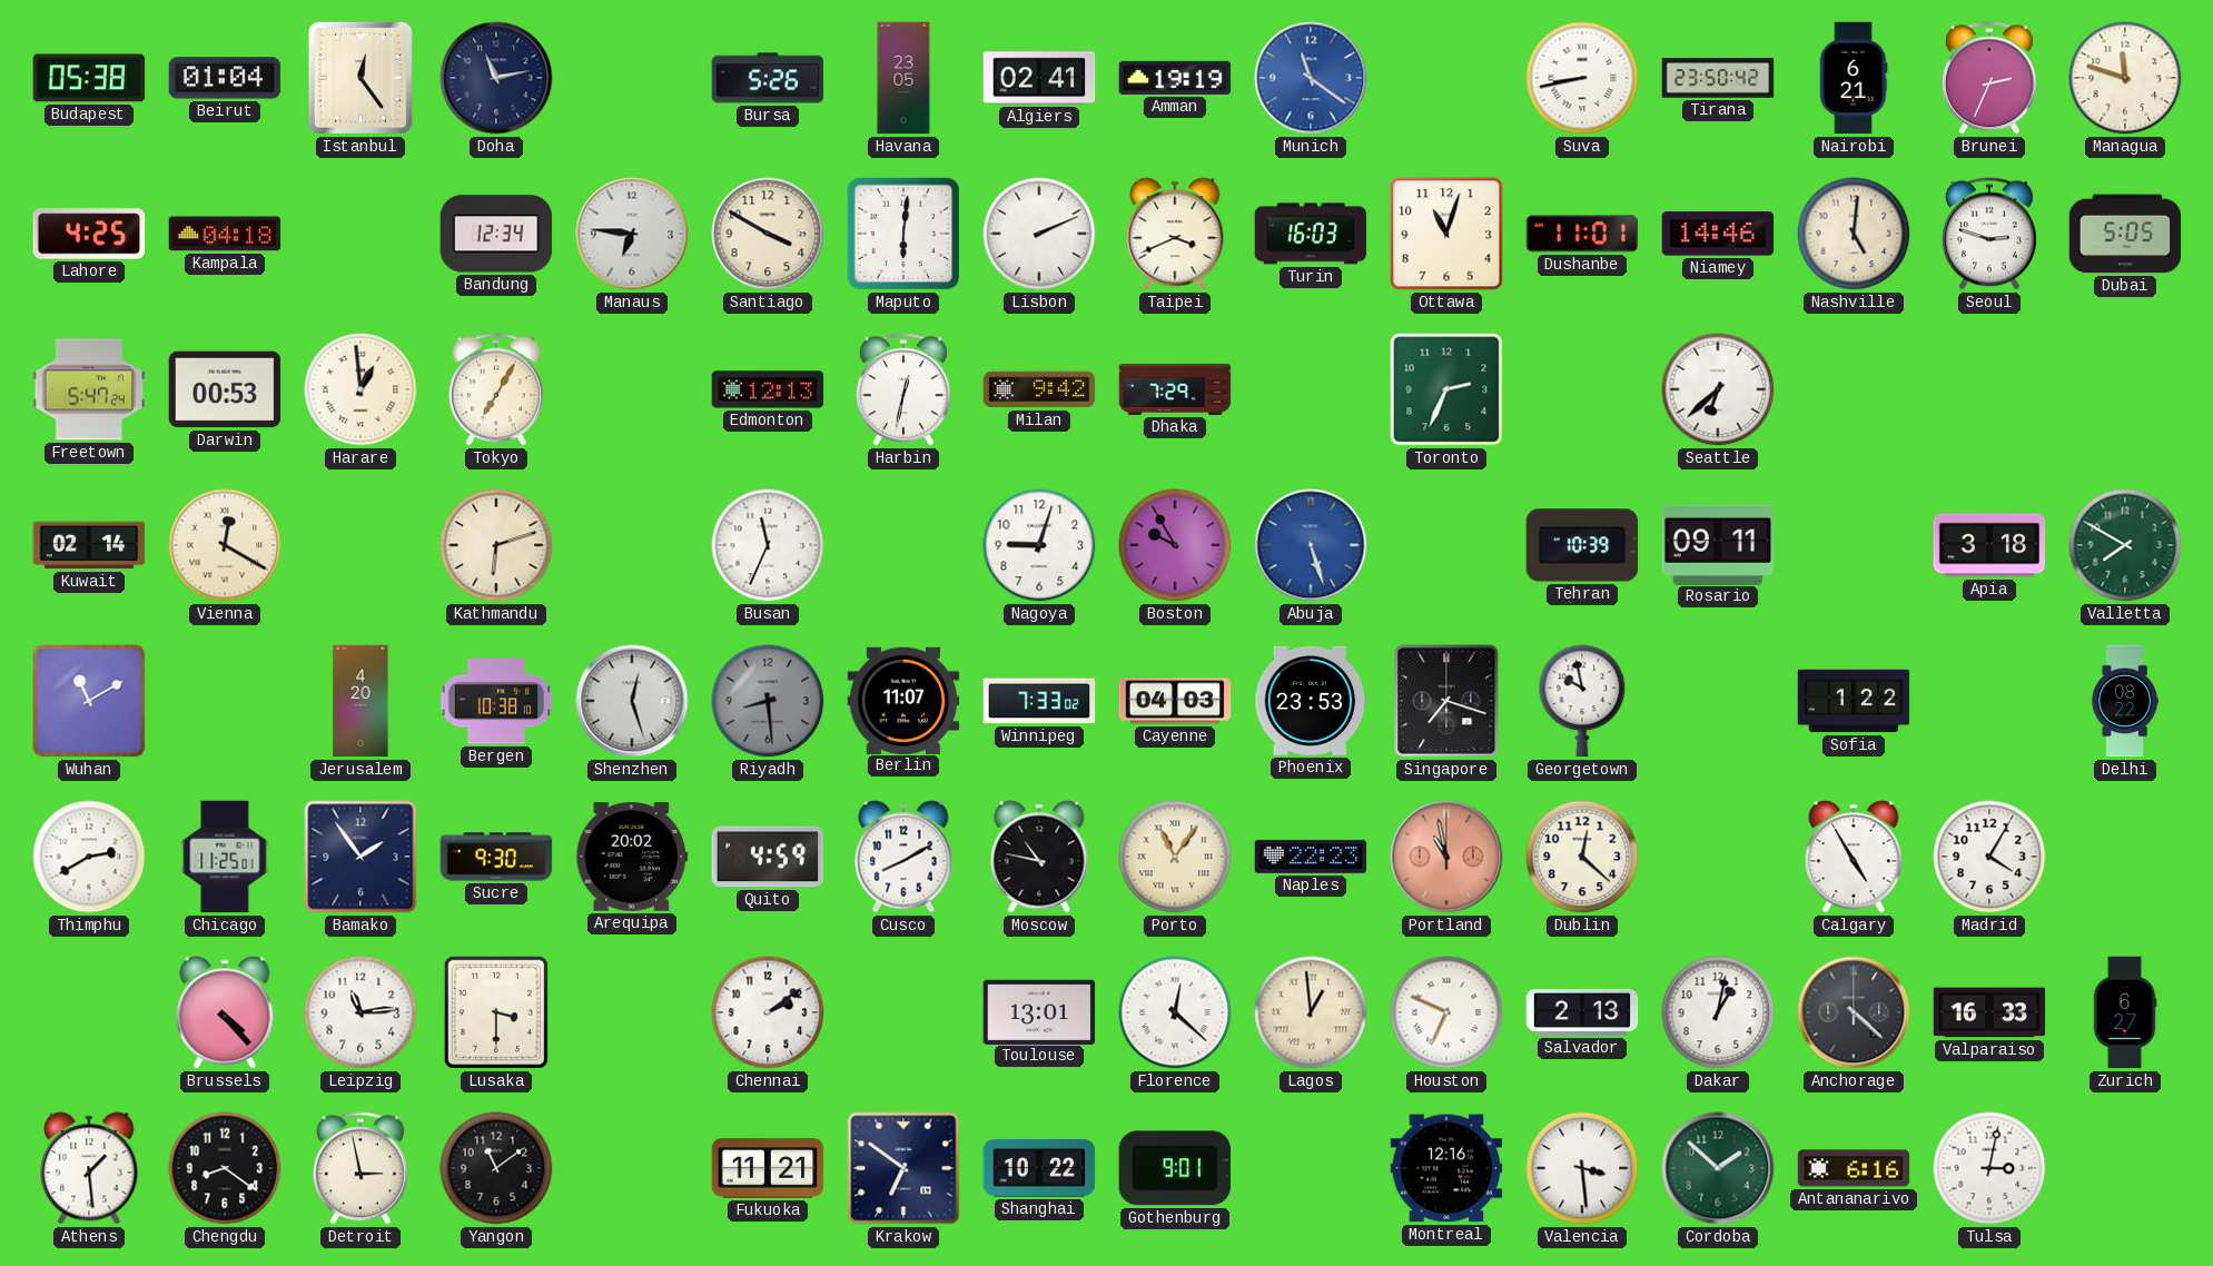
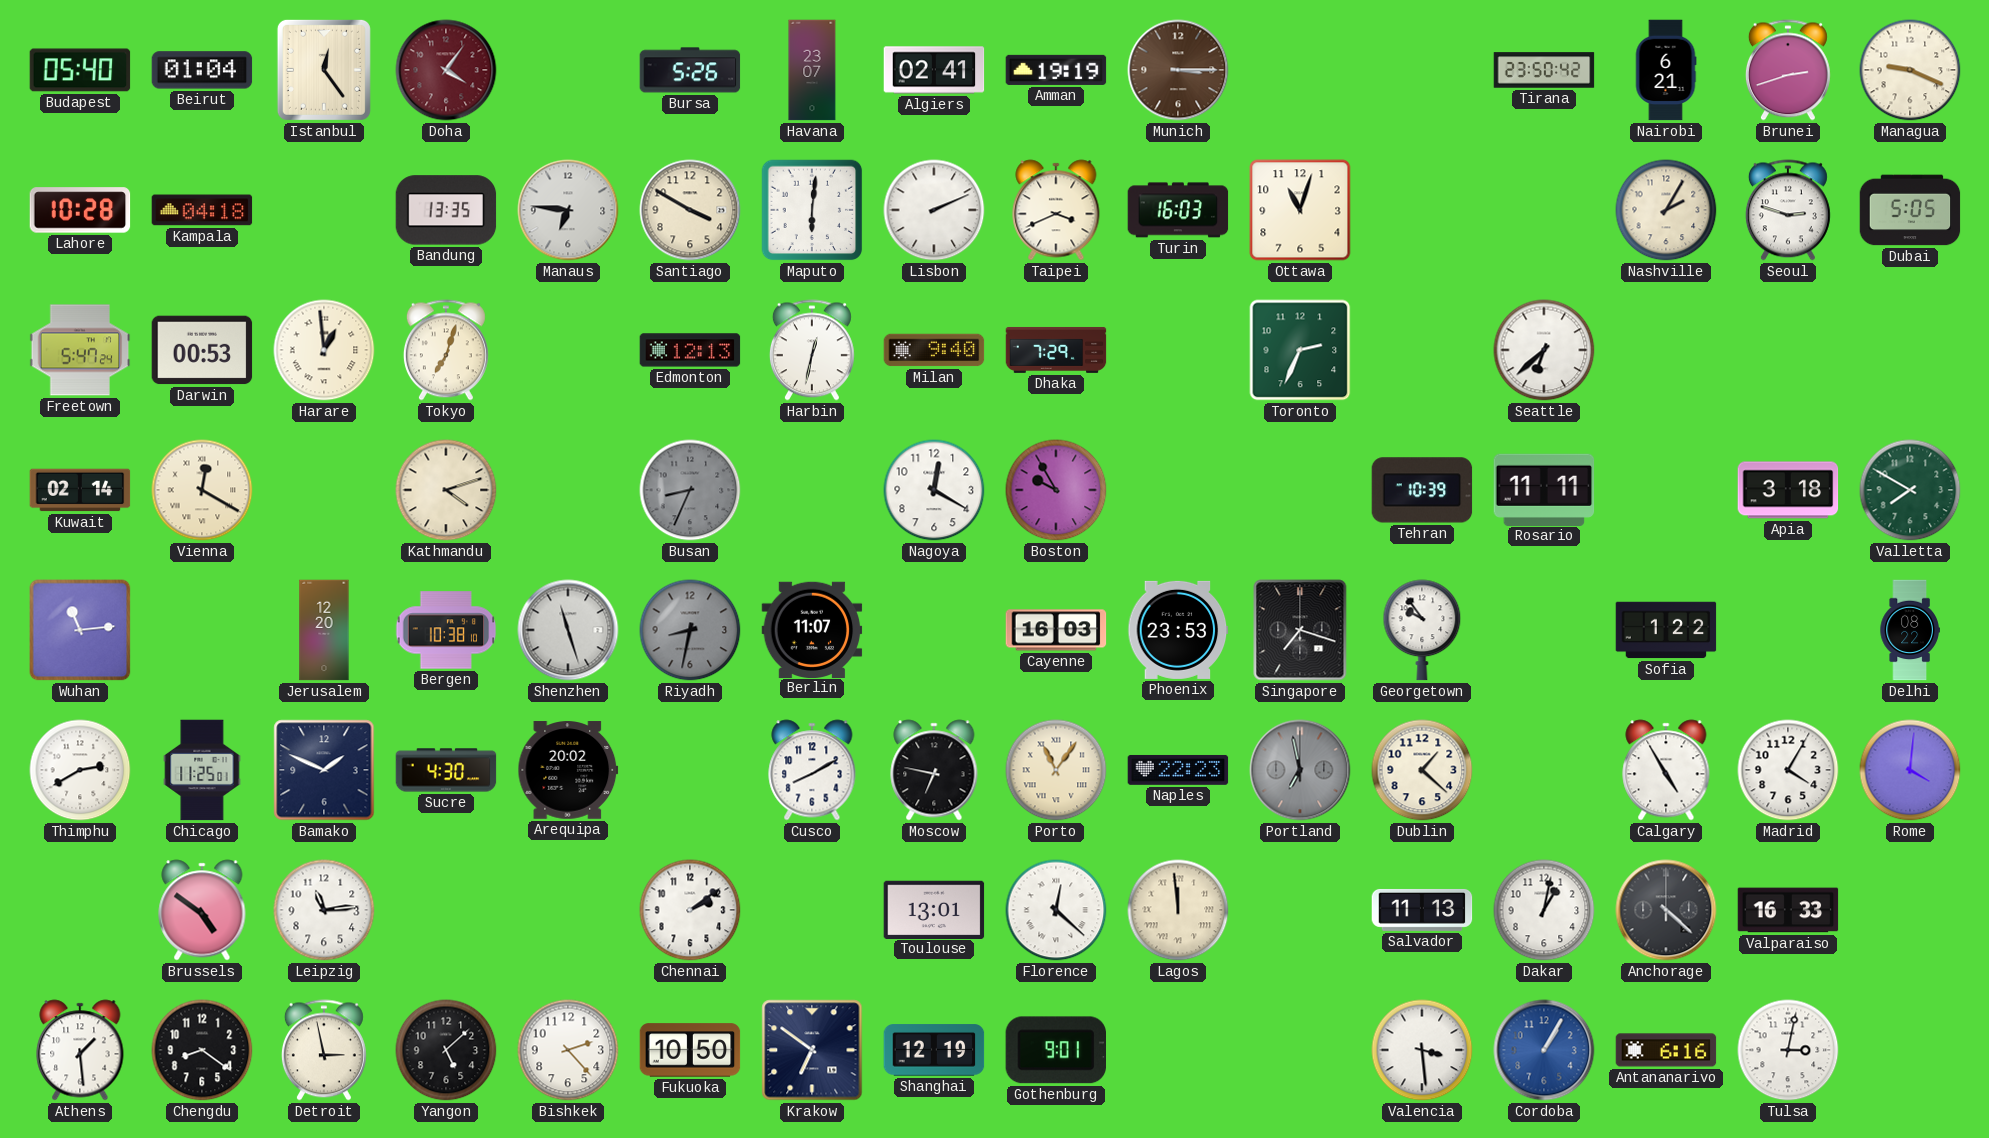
Budapest: 05:38 -> 05:40 (80, 70)
Doha: 11:13 -> 4:06 (446, 70)
Doha dial: navy -> burgundy (446, 70)
Havana: 23:05 -> 23:07 (812, 70)
Munich: 11:21 -> 3:15 (1178, 70)
Munich dial: blue -> brown (1178, 70)
Suva: 8:43 -> none (1582, 78)
Brunei: 2:34 -> 2:42 (1788, 70)
Managua: 11:48 -> 9:19 (1910, 70)
Lahore: 4:25 -> 10:28 (80, 210)
Bandung: 12:34 -> 13:35 (446, 210)
Dushanbe: 11:01 -> none (1582, 234)
Niamey: 14:46 -> none (1718, 234)
Nashville: 5:01 -> 2:05 (1666, 210)
Tokyo: 7:05 -> 7:03 (446, 350)
Milan: 9:42 -> 9:40 (934, 350)
Kathmandu: 6:12 -> 4:12 (446, 490)
Busan: 11:34 -> 8:34 (690, 490)
Busan dial: white -> grey (690, 490)
Nagoya: 9:03 -> 12:20 (934, 490)
Abuja: 5:27 -> none (1311, 545)
Rosario: 09:11 -> 11:11 (1544, 489)
Wuhan: 11:10 -> 11:14 (80, 630)
Jerusalem: 4:20 -> 12:20 (324, 630)
Shenzhen: 12:27 -> 11:27 (568, 630)
Riyadh: 8:29 -> 8:32 (690, 630)
Winnipeg: 7:33 -> none (1039, 701)
Cayenne: 04:03 -> 16:03 (1056, 630)
Georgetown: 9:58 -> 9:54 (1422, 630)
Bamako: 1:54 -> 1:49 (324, 770)
Sucre: 9:30 -> 4:30 (446, 770)
Quito: 4:59 -> none (768, 857)
Moscow: 10:47 -> 6:47 (934, 770)
Portland: 10:58 -> 6:58 (1300, 770)
Portland dial: salmon -> grey (1300, 770)
Dublin: 12:22 -> 1:22 (1422, 770)
Rome: none -> 4:01 (1910, 770)
Brussels: 4:23 -> 4:51 (202, 910)
Lusaka: 3:30 -> none (496, 1012)
Lagos: 12:59 -> 11:59 (1178, 910)
Houston: 6:49 -> none (1446, 1012)
Salvador: 2:13 -> 11:13 (1422, 910)
Zurich: 6:27 -> none (2125, 1012)
Yangon: 11:09 -> 5:08 (446, 1050)
Bishkek: none -> 2:23 (568, 1050)
Fukuoka: 11:21 -> 10:50 (690, 1050)
Shanghai: 10:22 -> 12:19 (934, 1050)
Montreal: 12:16 -> none (1446, 1168)
Cordoba: 1:52 -> 1:05 (1544, 1050)
Cordoba dial: green -> blue (1544, 1050)
